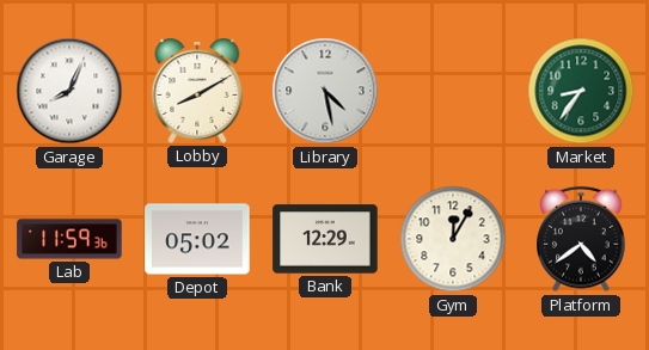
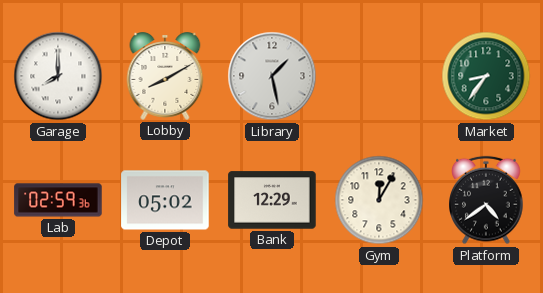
Garage: 8:04 -> 8:00 (58, 76)
Library: 4:28 -> 1:28 (272, 76)
Lab: 11:59 -> 02:59 (58, 200)
